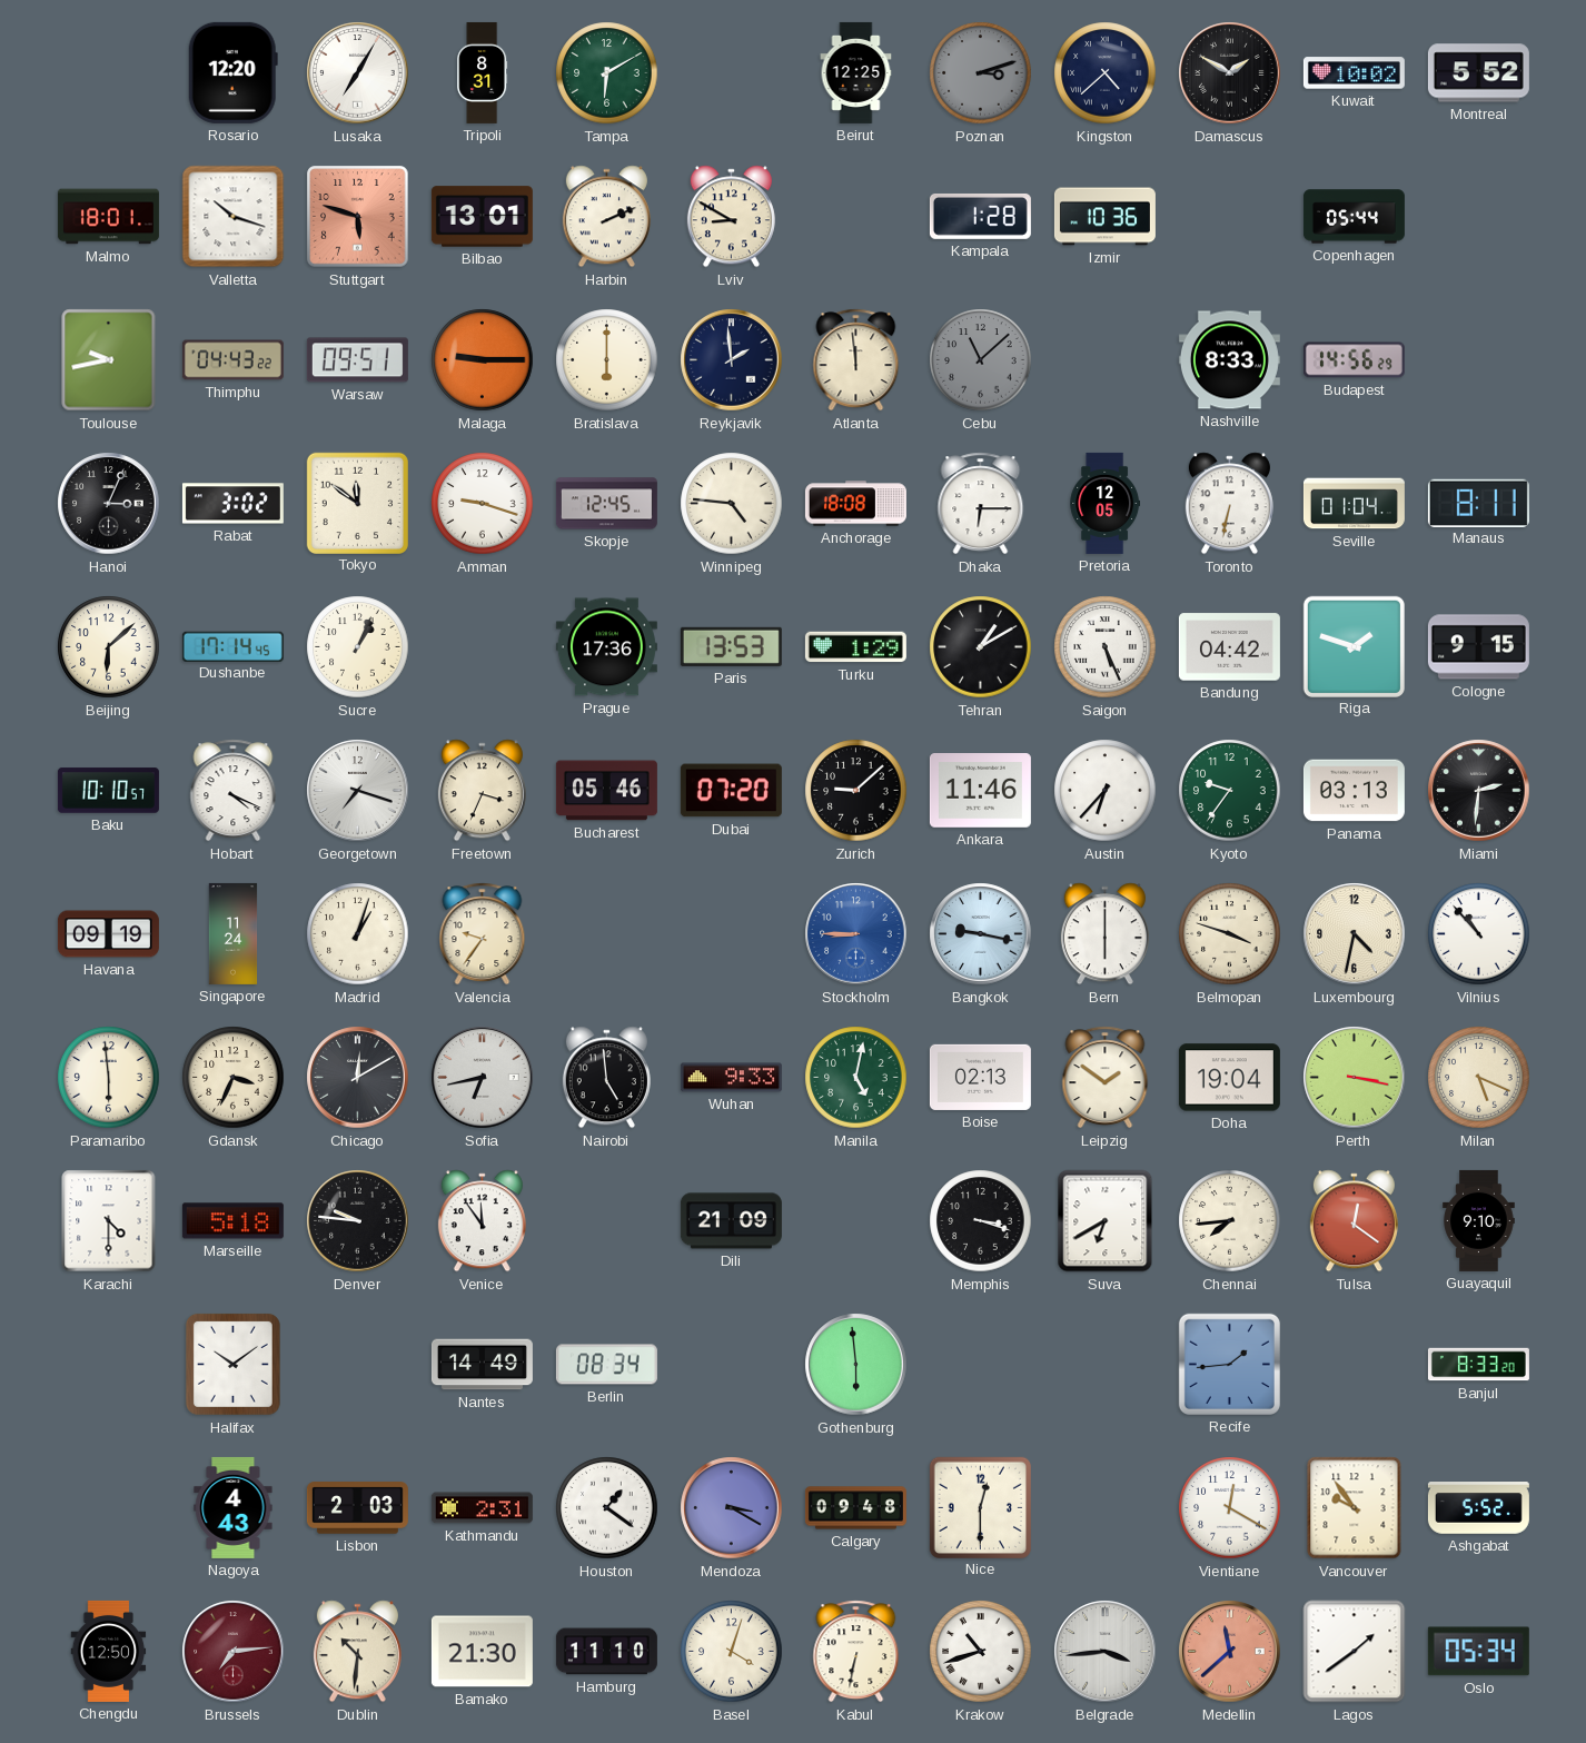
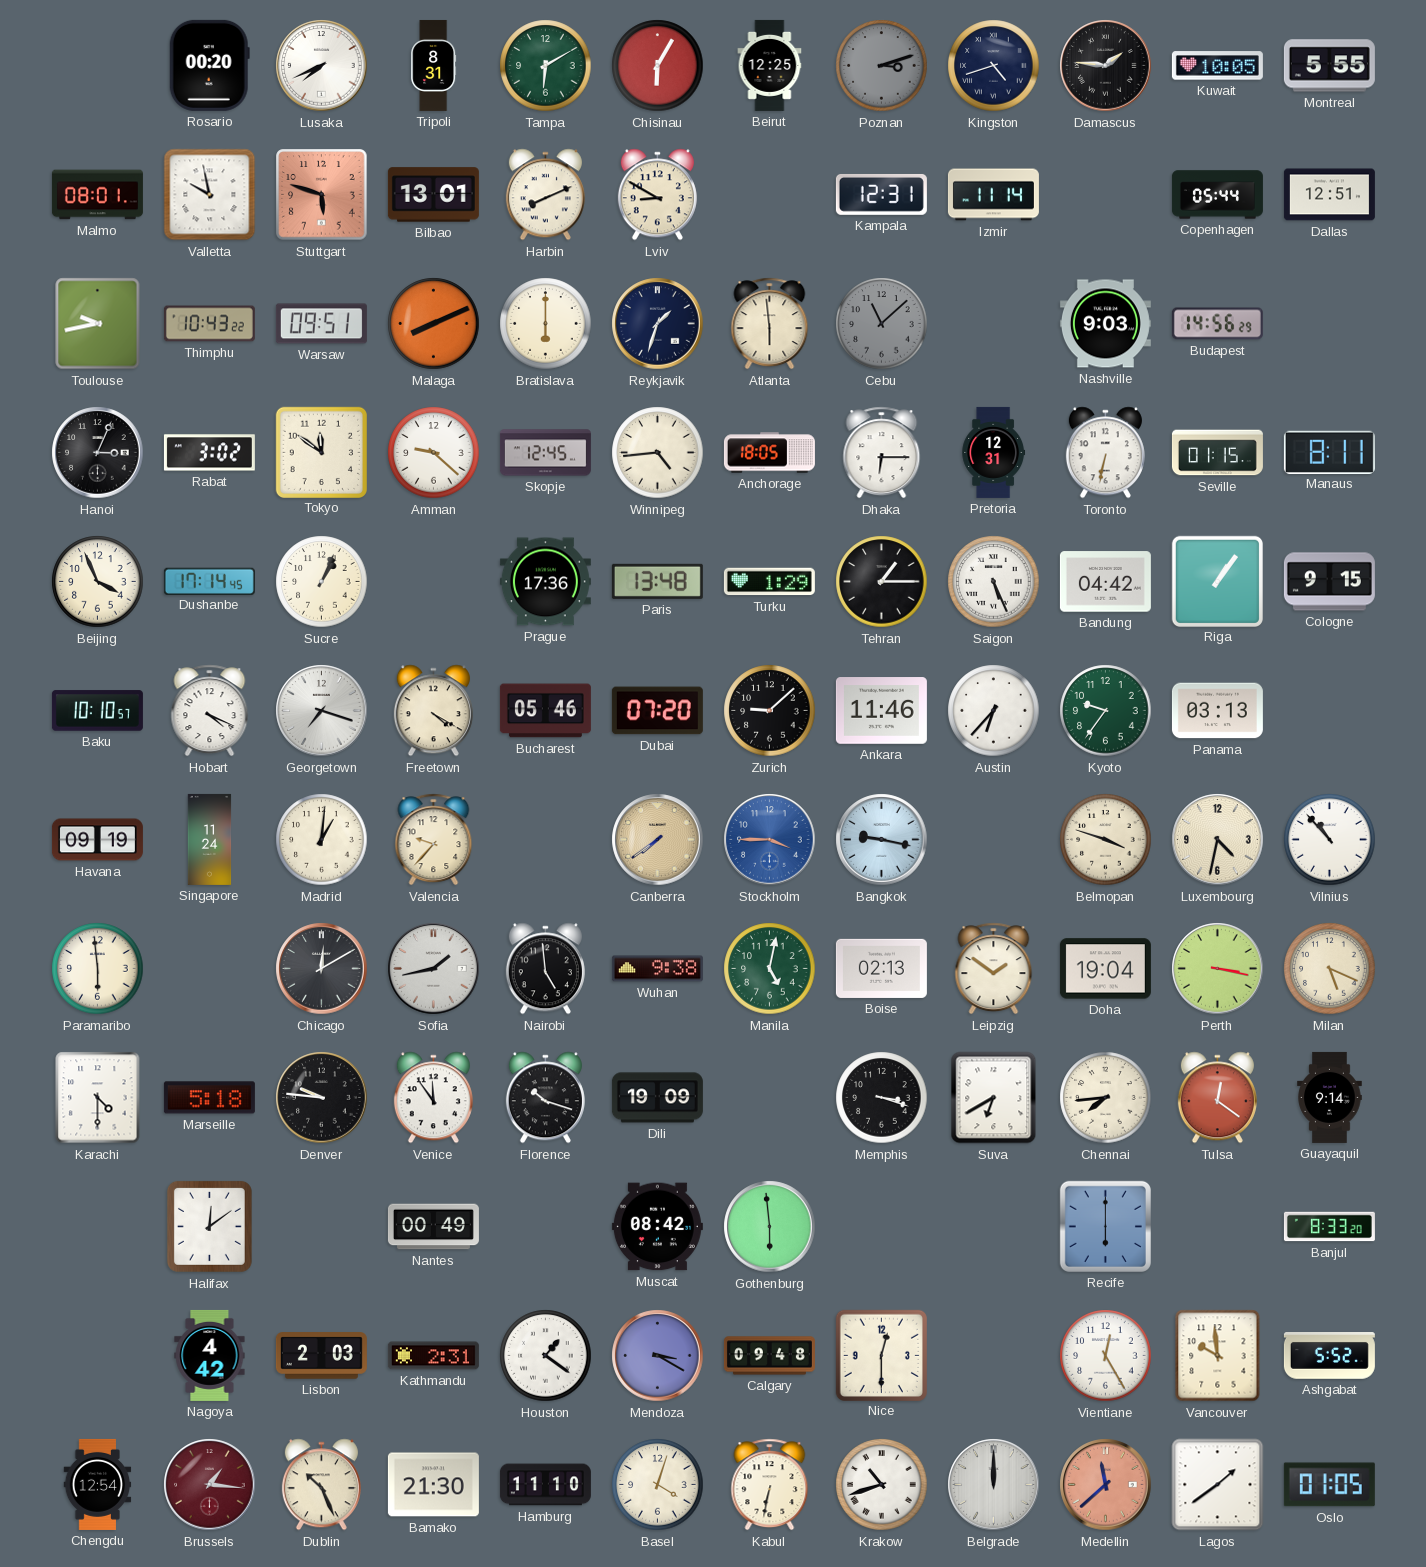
Rosario: 12:20 -> 00:20 (209, 65)
Lusaka: 7:05 -> 7:41 (322, 66)
Chisinau: none -> 6:05 (658, 66)
Kingston: 4:38 -> 4:42 (994, 66)
Damascus: 1:50 -> 1:46 (1106, 66)
Kuwait: 10:02 -> 10:05 (1217, 66)
Montreal: 5:52 -> 5:55 (1329, 66)
Malmo: 18:01 -> 08:01 (97, 195)
Valletta: 10:18 -> 9:58 (210, 195)
Harbin: 2:11 -> 8:11 (545, 195)
Kampala: 1:28 -> 12:31 (881, 194)
Izmir: 10:36 -> 11:14 (993, 195)
Dallas: none -> 12:51 (1329, 195)
Thimphu: 04:43 -> 10:43 (209, 324)
Malaga: 9:15 -> 8:11 (434, 324)
Reykjavik: 1:59 -> 1:33 (658, 324)
Atlanta: 11:59 -> 5:59 (770, 324)
Nashville: 8:33 -> 9:03 (1105, 324)
Amman: 9:18 -> 9:22 (434, 453)
Winnipeg: 4:46 -> 4:44 (658, 453)
Anchorage: 18:08 -> 18:05 (769, 453)
Pretoria: 12:05 -> 12:31 (994, 452)
Seville: 01:04 -> 01:15 (1217, 453)
Beijing: 6:08 -> 3:56 (98, 582)
Paris: 13:53 -> 13:48 (657, 581)
Tehran: 1:10 -> 1:15 (882, 582)
Riga: 1:48 -> 1:06 (1217, 581)
Freetown: 3:34 -> 4:20 (433, 711)
Miami: 2:31 -> none (1479, 791)
Madrid: 1:03 -> 1:01 (322, 840)
Valencia: 9:36 -> 9:37 (434, 840)
Canberra: none -> 7:39 (658, 840)
Stockholm: 8:45 -> 3:45 (770, 840)
Bern: 6:00 -> none (1104, 934)
Gdansk: 3:34 -> none (234, 1078)
Sofia: 6:43 -> 1:43 (434, 969)
Wuhan: 9:33 -> 9:38 (657, 969)
Florence: none -> 10:18 (545, 1098)
Dili: 21:09 -> 19:09 (657, 1098)
Guayaquil: 9:10 -> 9:14 (1330, 1097)
Halifax: 10:09 -> 12:09 (209, 1226)
Nantes: 14:49 -> 00:49 (433, 1227)
Berlin: 08:34 -> none (606, 1365)
Muscat: none -> 08:42 (657, 1227)
Recife: 1:44 -> 6:00 (1105, 1226)
Nagoya: 4:43 -> 4:42 (210, 1355)
Vientiane: 12:20 -> 12:25 (1106, 1356)
Vancouver: 9:54 -> 9:59 (1218, 1356)
Chengdu: 12:50 -> 12:54 (98, 1484)
Brussels: 7:14 -> 1:16 (210, 1485)
Dublin: 10:31 -> 10:26 (321, 1485)
Belgrade: 3:44 -> 12:00 (994, 1485)
Oslo: 05:34 -> 01:05 (1329, 1485)
